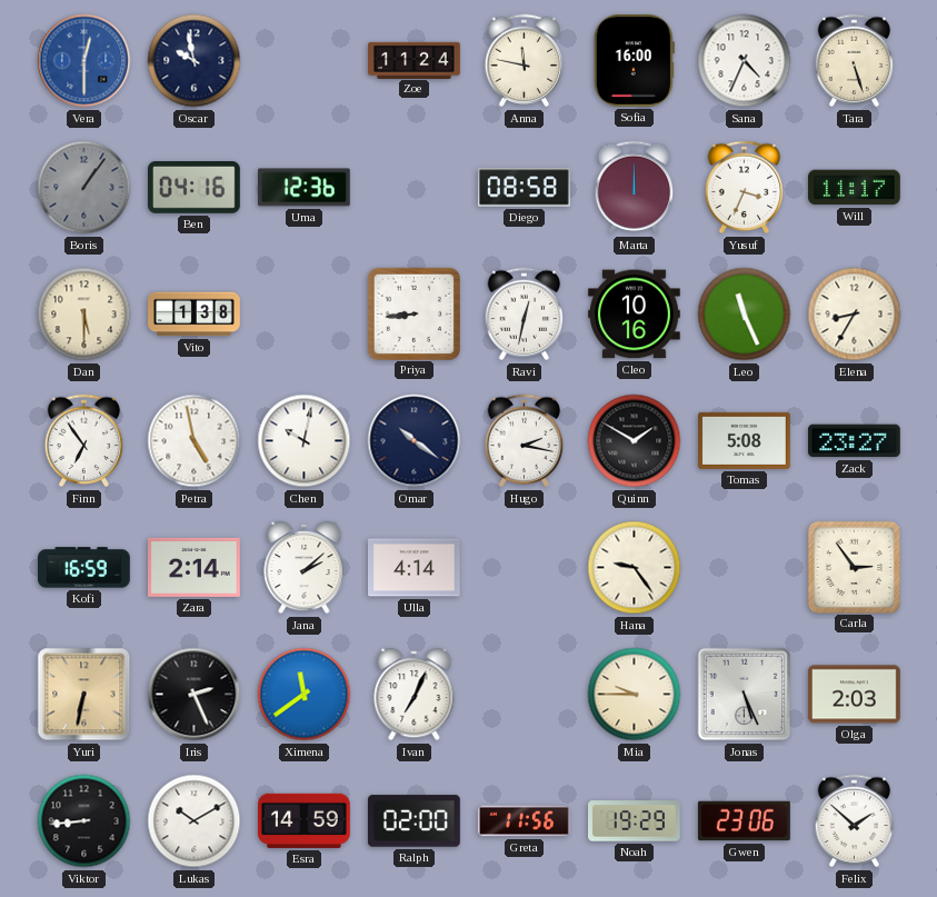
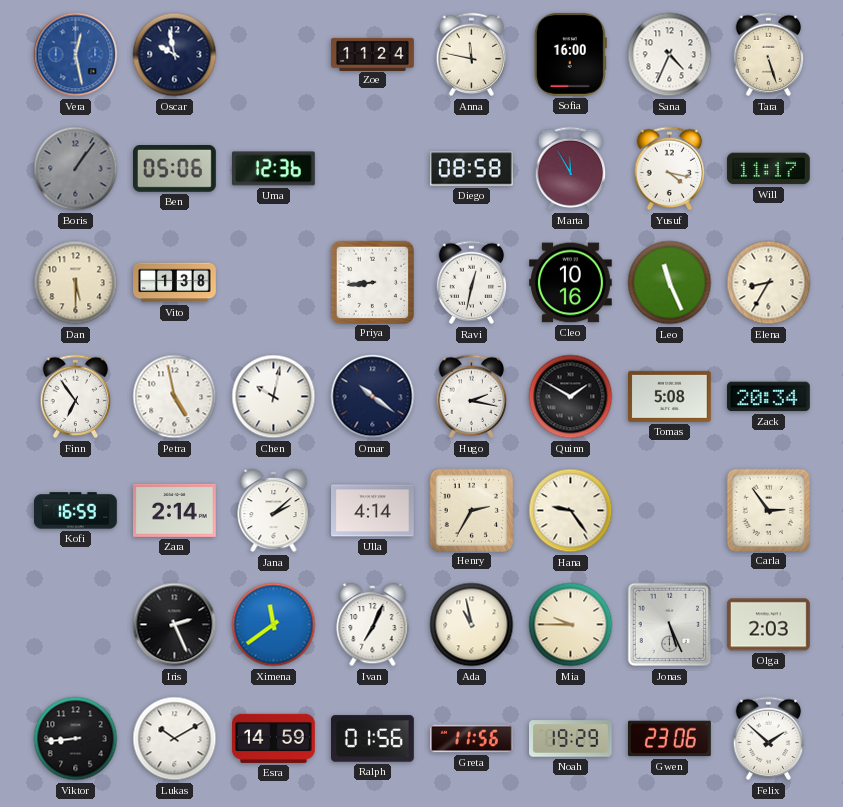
Vera: 12:30 -> 12:28 (76, 55)
Ben: 04:16 -> 05:06 (175, 169)
Marta: 12:00 -> 11:55 (571, 169)
Yusuf: 3:34 -> 4:17 (670, 169)
Zack: 23:27 -> 20:34 (768, 397)
Henry: none -> 2:35 (471, 510)
Yuri: 6:32 -> none (84, 695)
Ada: none -> 10:58 (472, 625)
Ralph: 02:00 -> 01:56 (373, 739)
